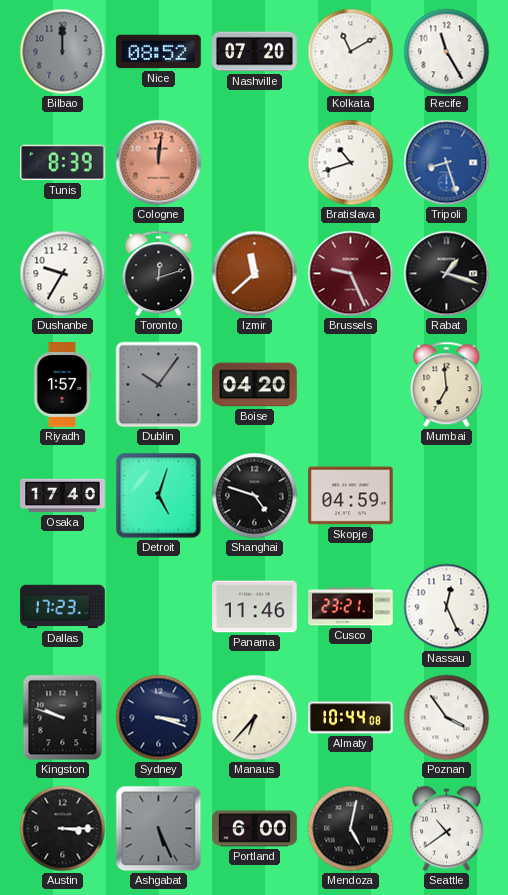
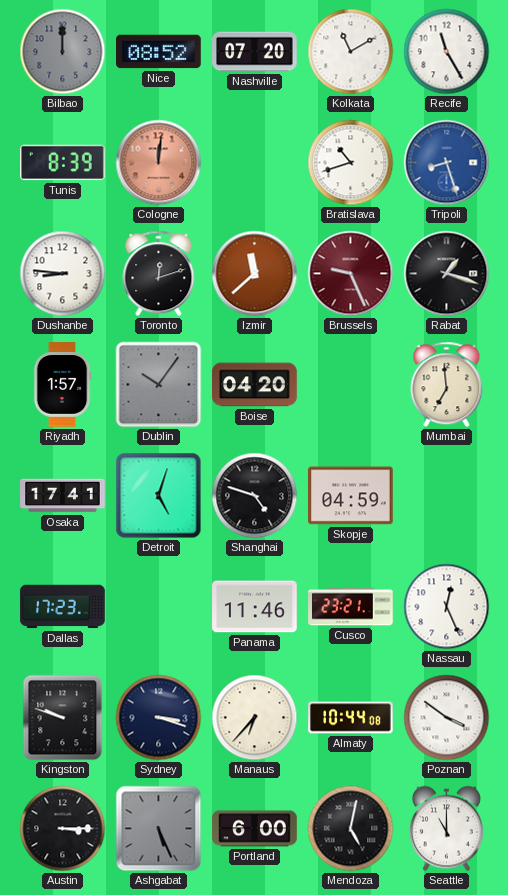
Dushanbe: 9:35 -> 8:46 (63, 274)
Osaka: 17:40 -> 17:41 (63, 496)
Poznan: 3:54 -> 3:51 (447, 718)
Seattle: 10:39 -> 11:00 (446, 829)
